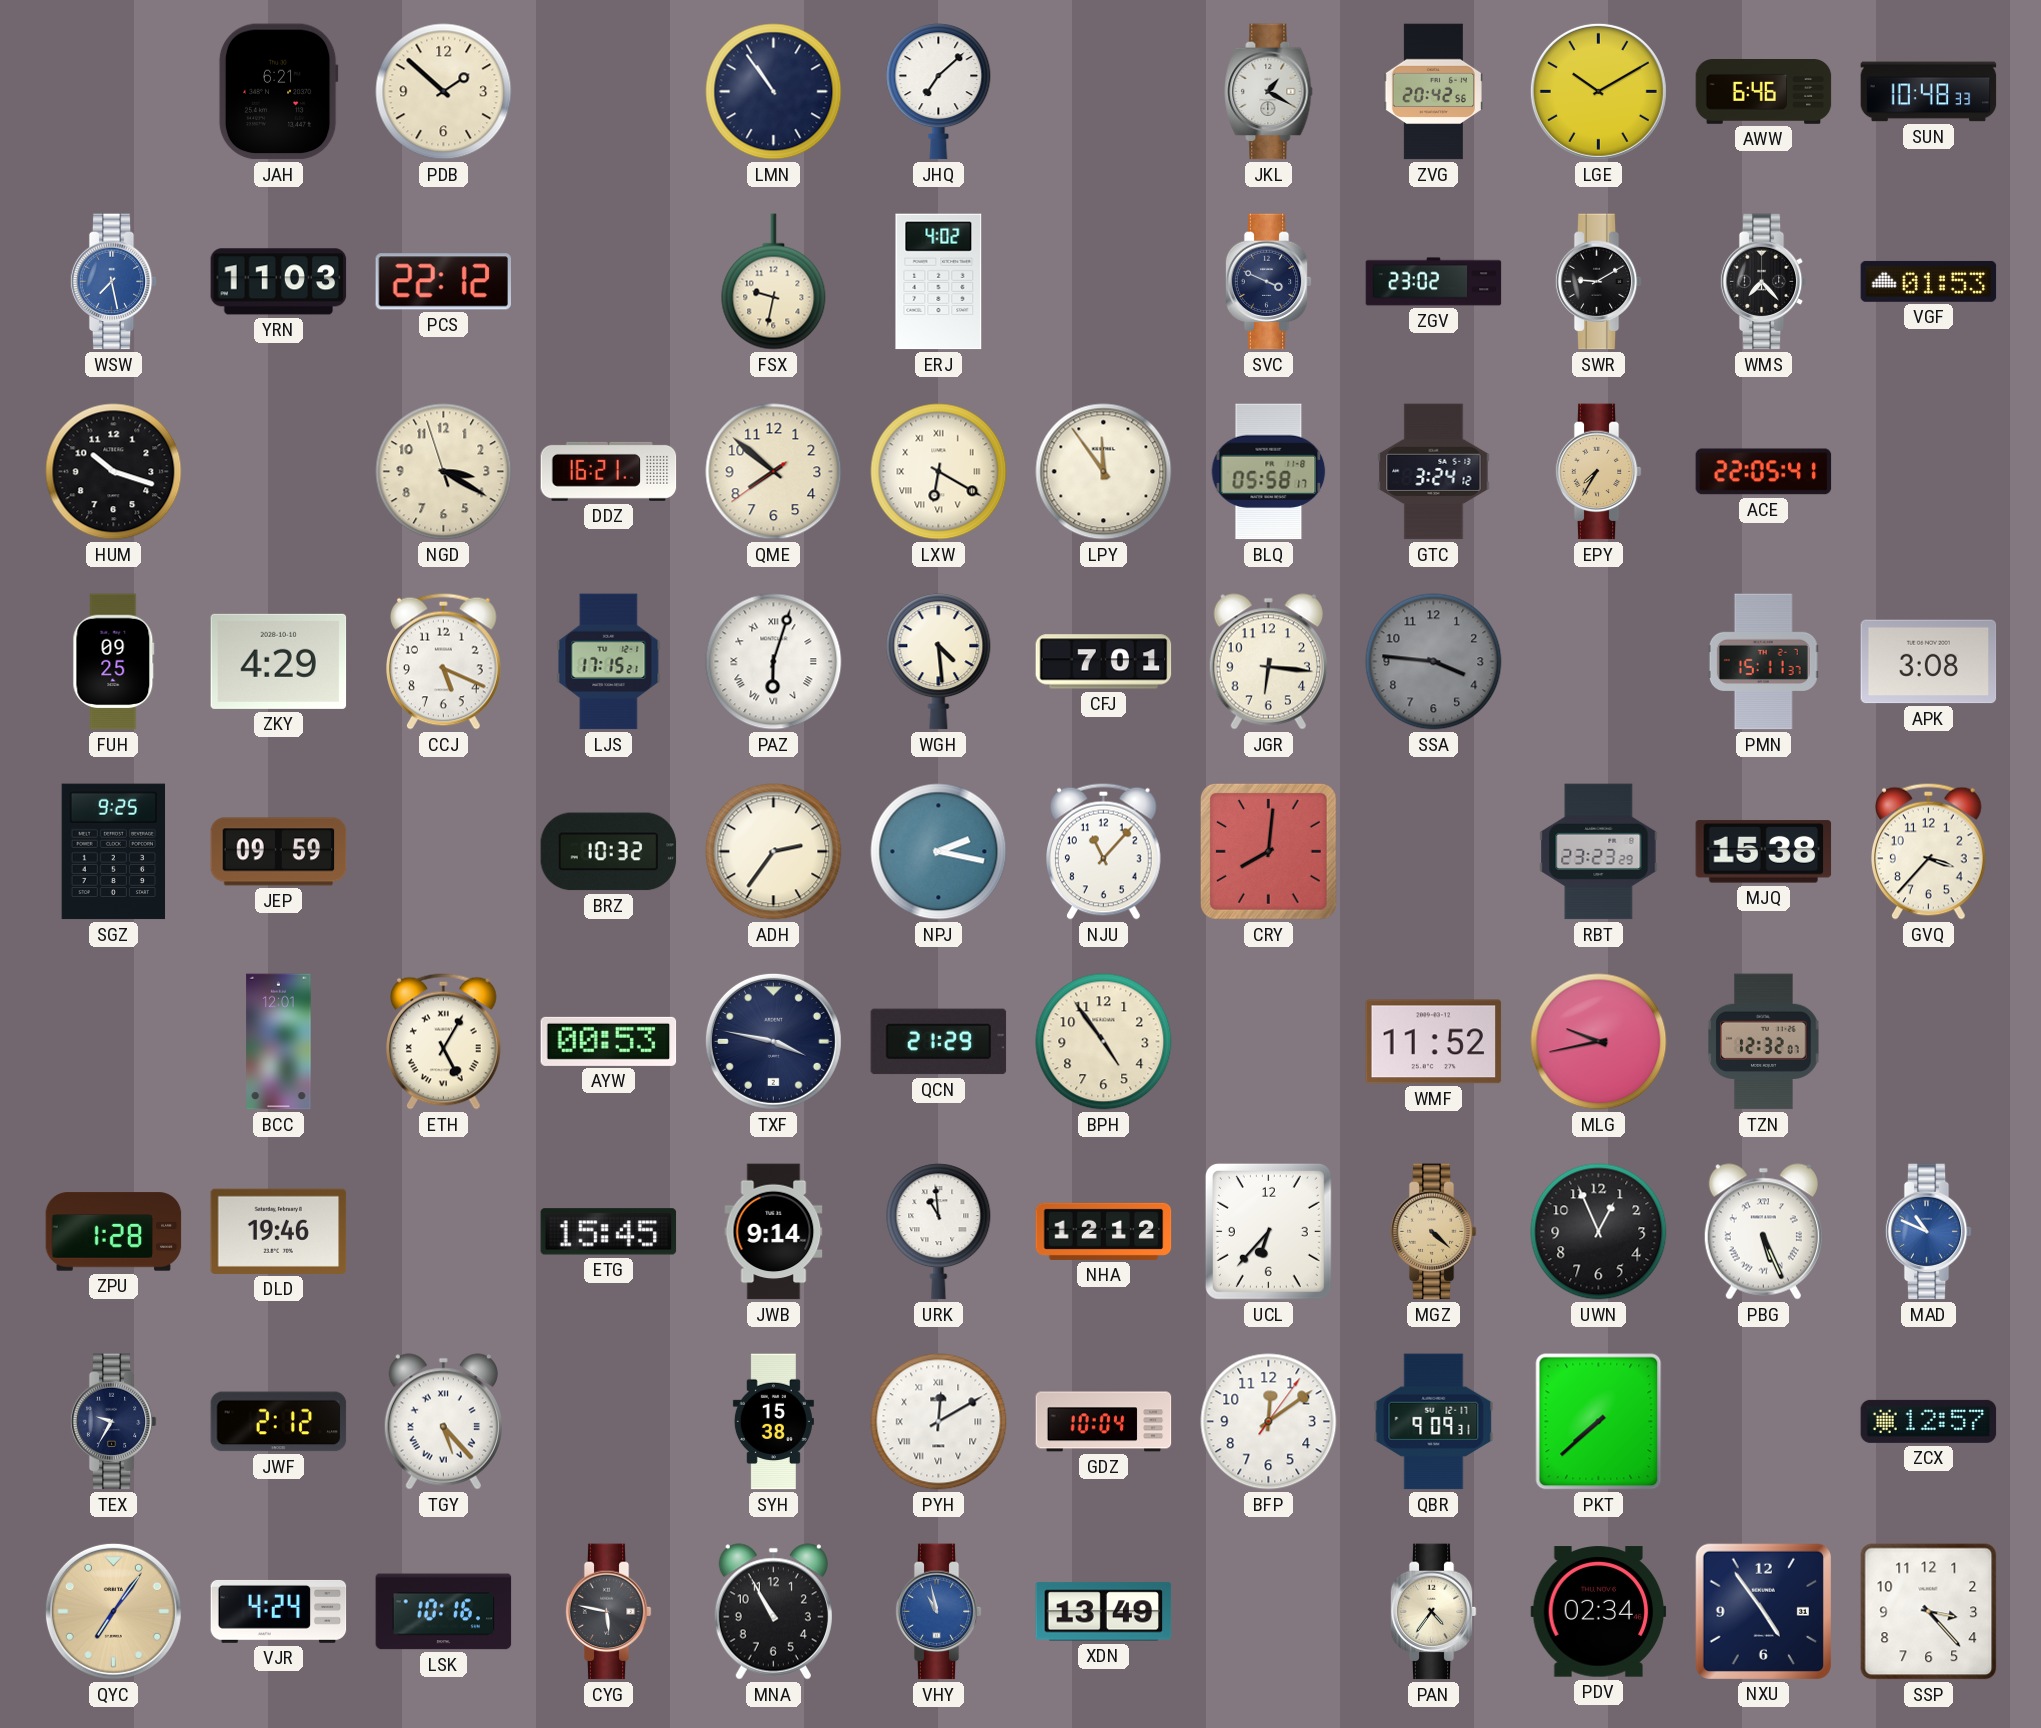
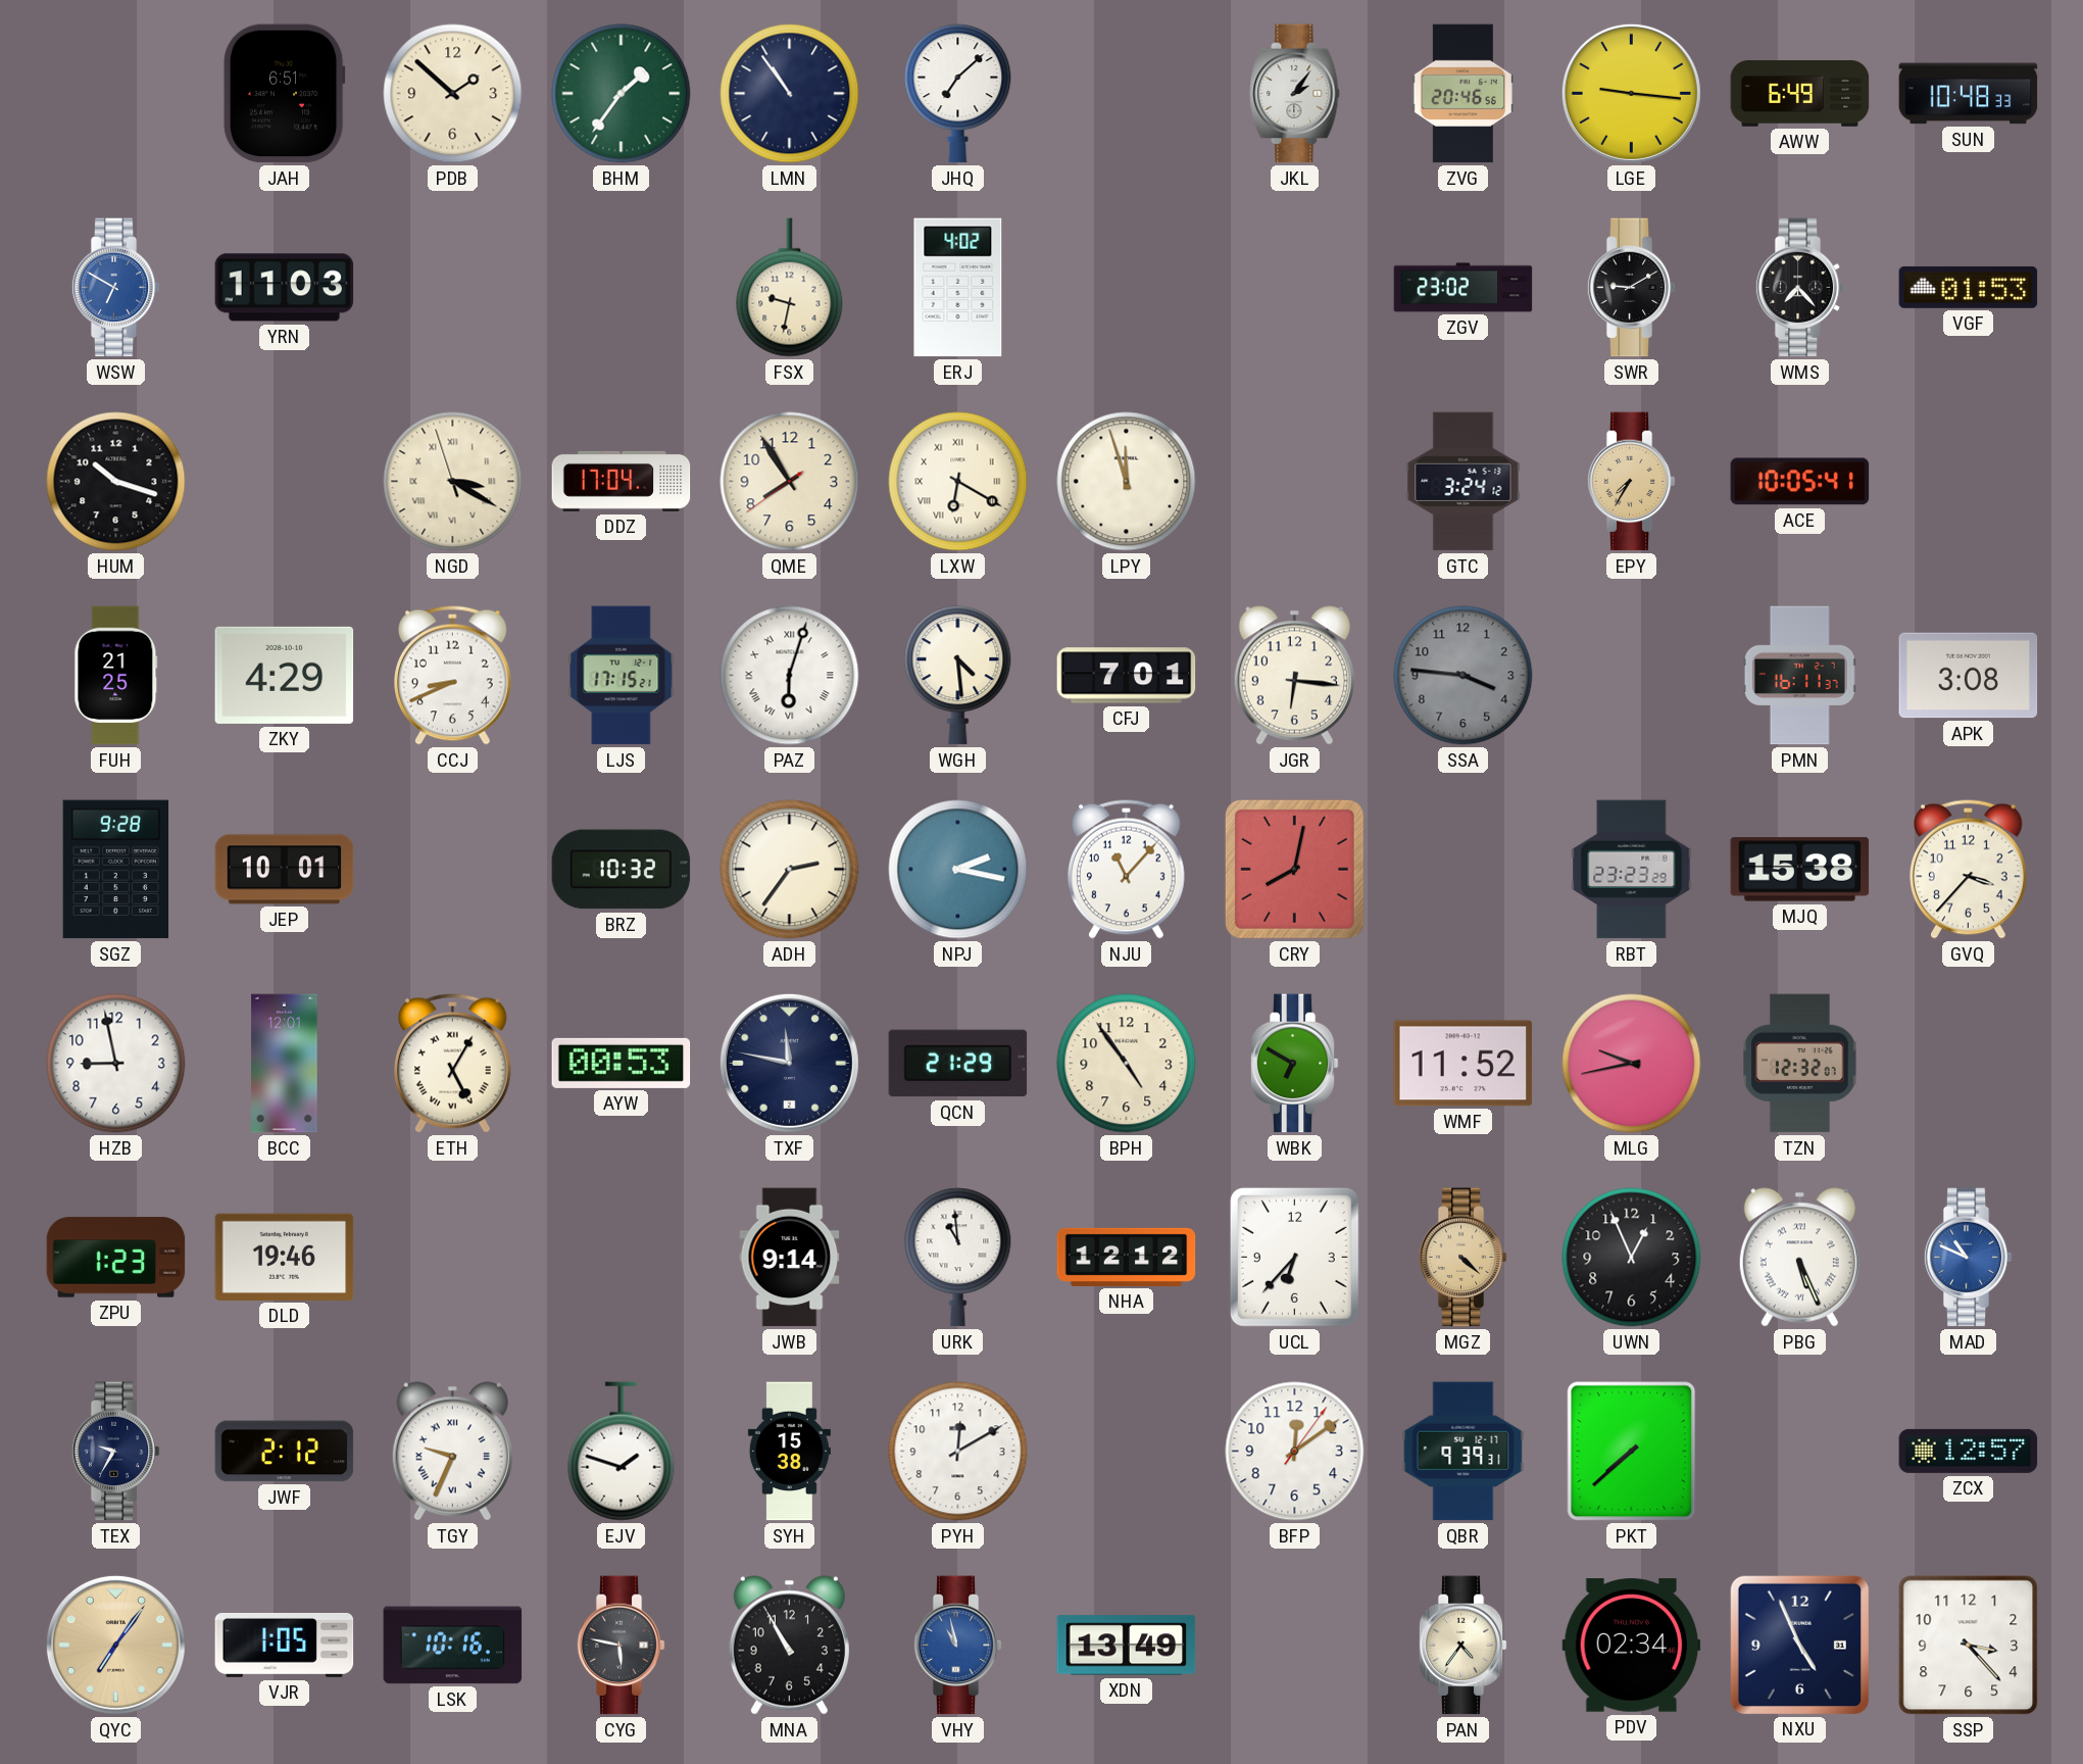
JAH: 6:21 -> 6:51 (284, 94)
BHM: none -> 1:36 (622, 94)
JKL: 1:20 -> 2:06 (1295, 94)
ZVG: 20:42 -> 20:46 (1462, 94)
LGE: 10:10 -> 9:16 (1631, 93)
AWW: 6:46 -> 6:49 (1800, 94)
WSW: 7:28 -> 6:50 (115, 288)
PCS: 22:12 -> none (443, 282)
SVC: 3:49 -> none (1268, 282)
NGD numerals: Arabic -> Roman (453, 482)
DDZ: 16:21 -> 17:04 (622, 481)
QME: 7:51 -> 7:54 (790, 482)
LPY: 11:54 -> 11:57 (1127, 482)
BLQ: 05:58 -> none (1269, 472)
ACE: 22:05 -> 10:05 (1800, 482)
FUH: 09:25 -> 21:25 (116, 676)
CCJ: 5:19 -> 8:41 (453, 675)
PMN: 15:11 -> 16:11 (1799, 676)
SGZ: 9:25 -> 9:28 (116, 870)
JEP: 09:59 -> 10:01 (285, 870)
CRY: 8:01 -> 8:02 (1294, 869)
HZB: none -> 8:58 (116, 1064)
TXF: 3:47 -> 11:47 (789, 1063)
WBK: none -> 6:50 (1294, 1064)
ZPU: 1:28 -> 1:23 (116, 1258)
ETG: 15:45 -> none (609, 1232)
TGY: 5:23 -> 9:34 (452, 1452)
EJV: none -> 1:48 (622, 1452)
PYH numerals: Roman -> Arabic (958, 1452)
GDZ: 10:04 -> none (1104, 1422)
QBR: 9:09 -> 9:39 (1464, 1452)
VJR: 4:24 -> 1:05 (285, 1645)
NXU: 4:54 -> 4:56 (1799, 1645)
